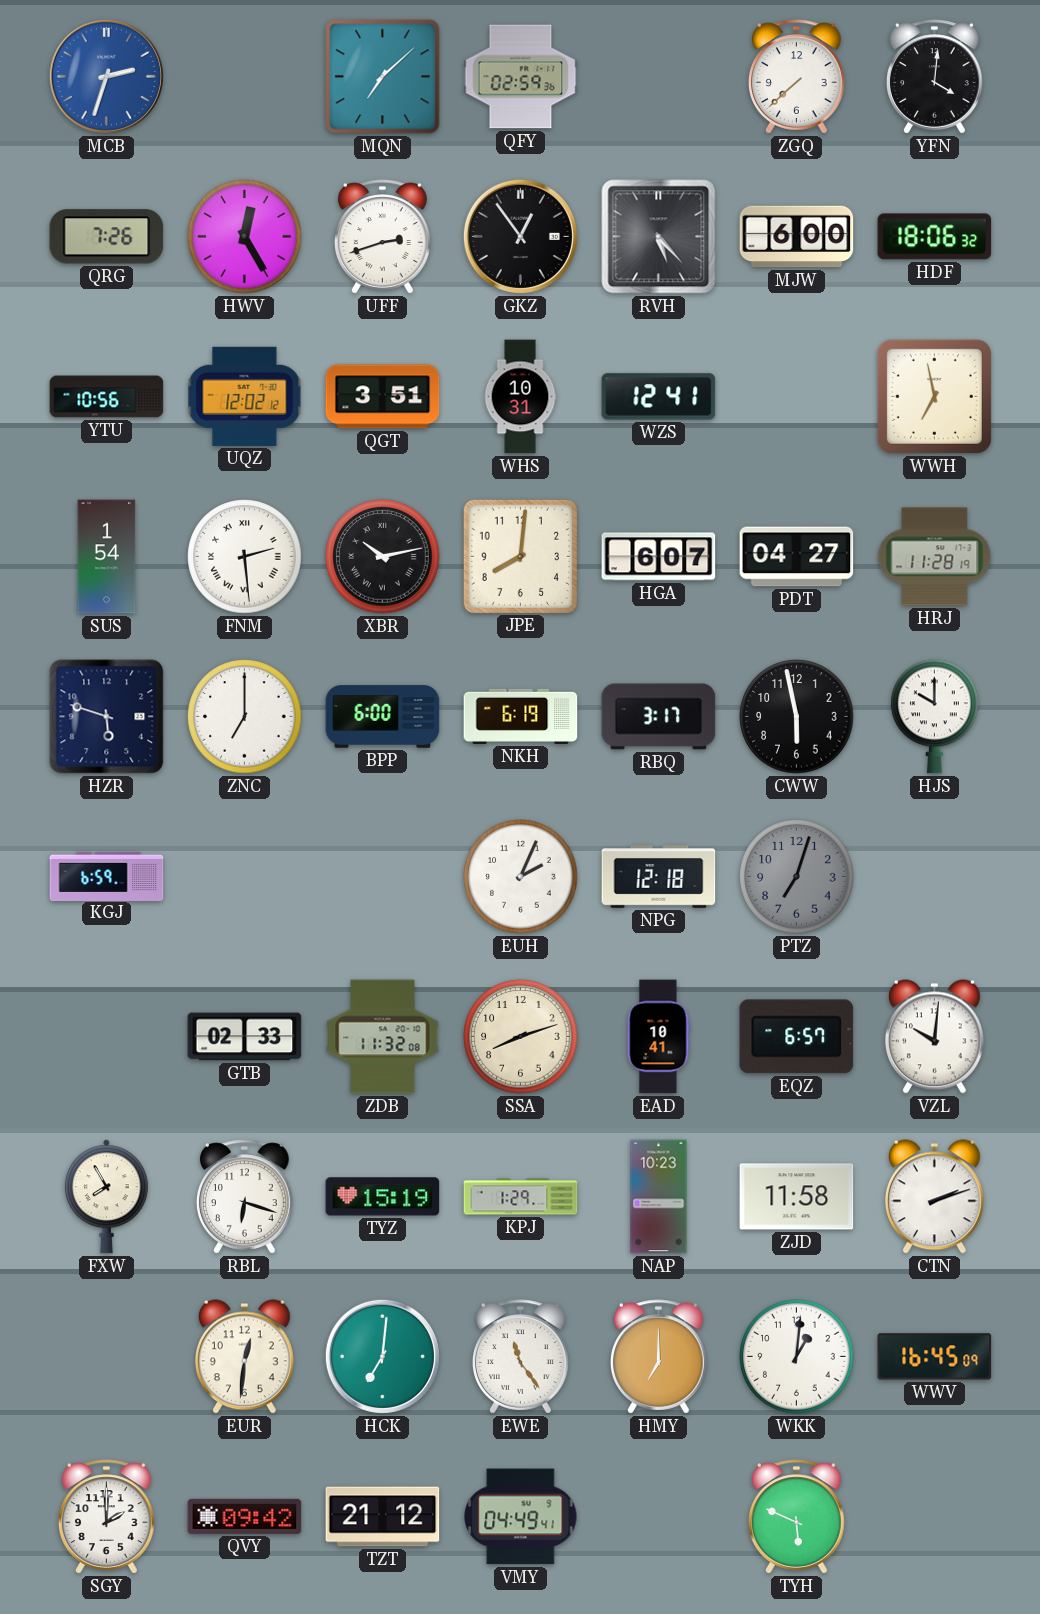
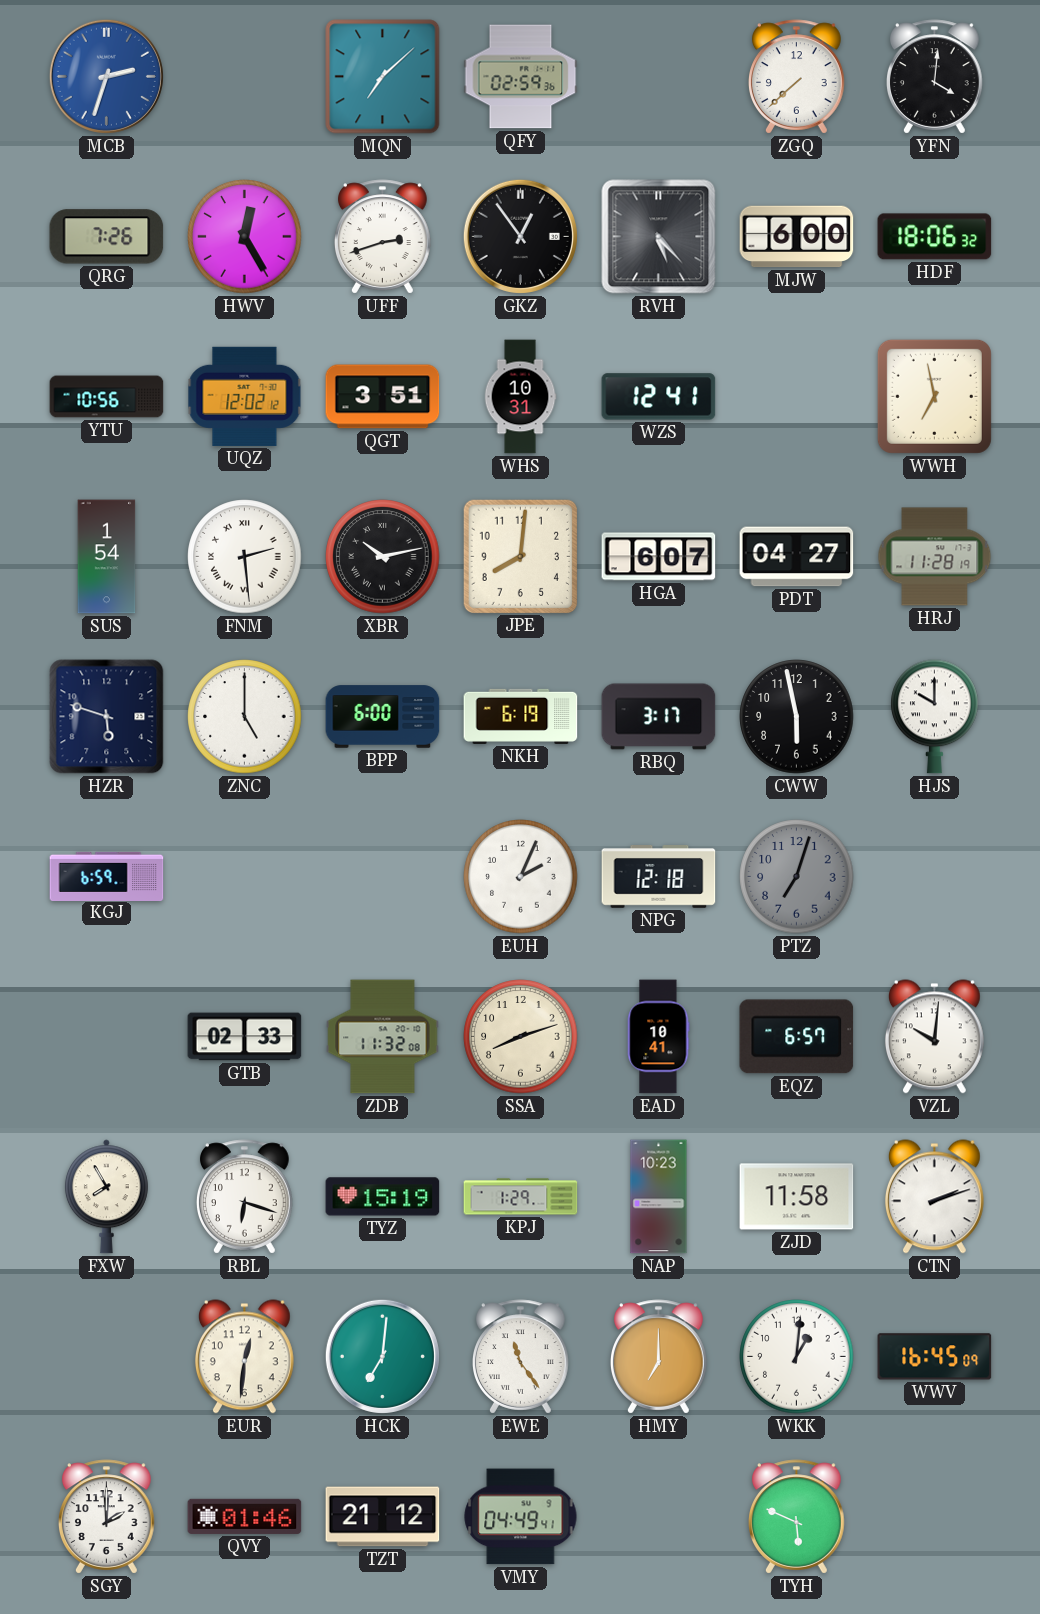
ZNC: 7:00 -> 5:00 (245, 717)
QVY: 09:42 -> 01:46 (245, 1516)
